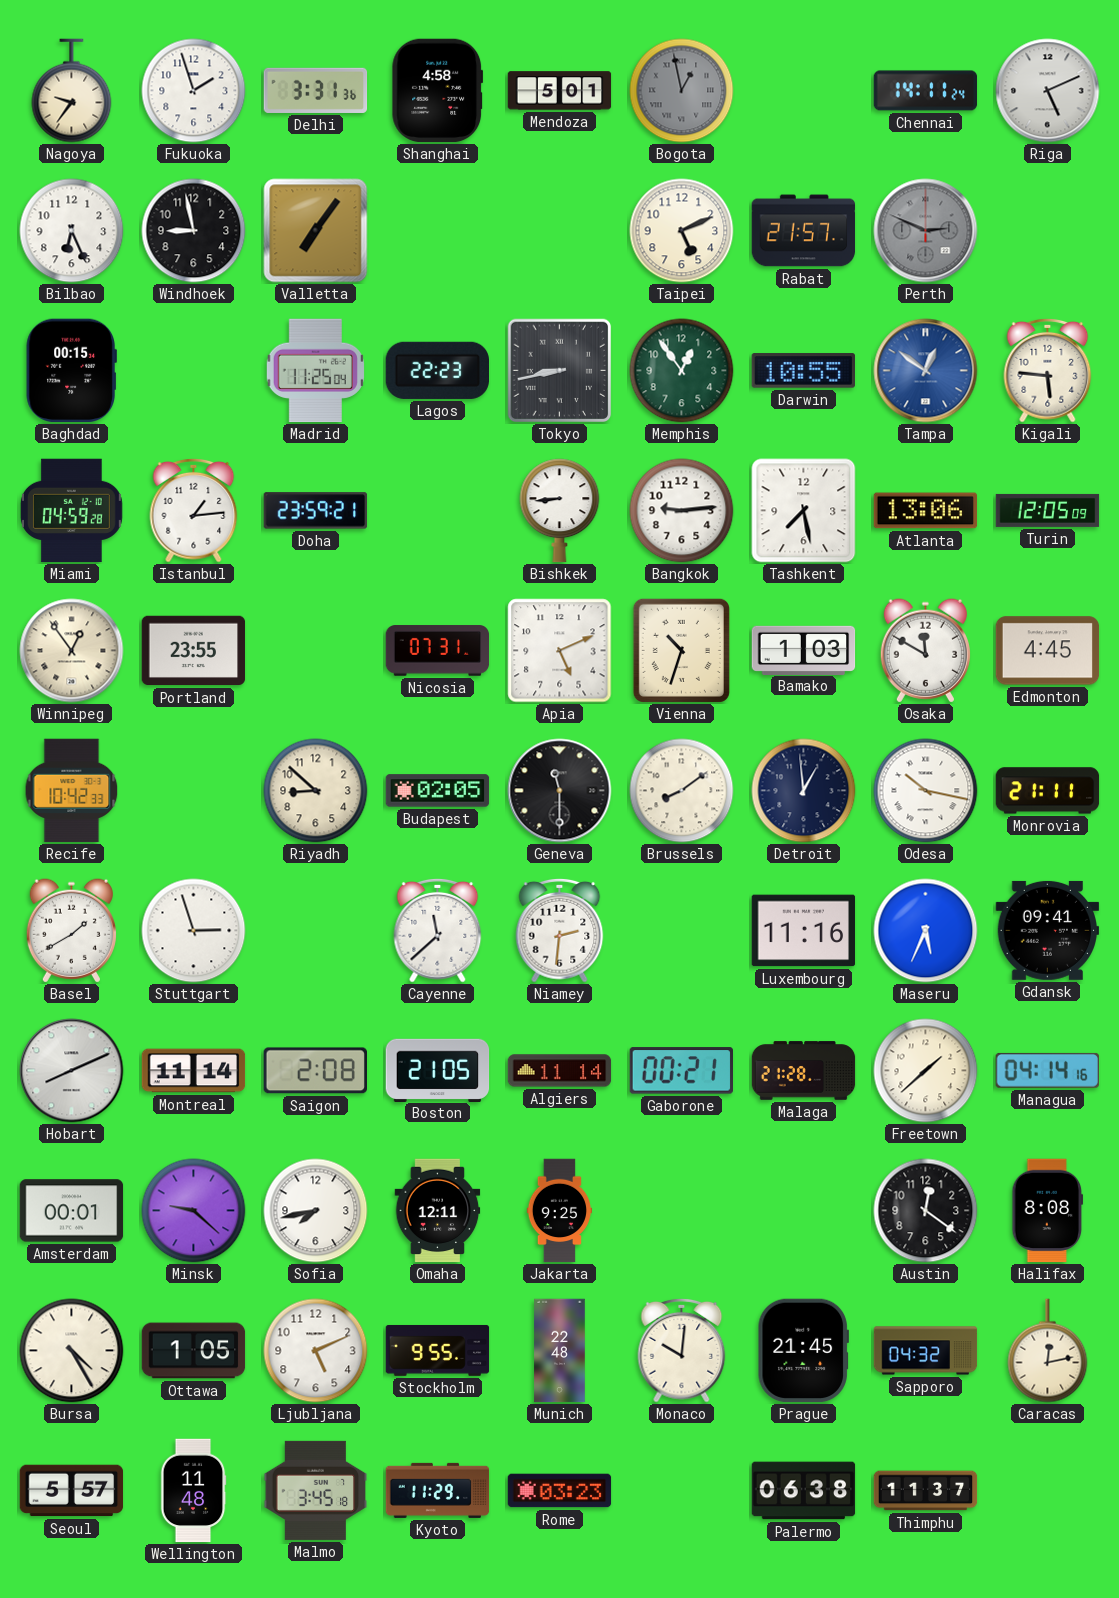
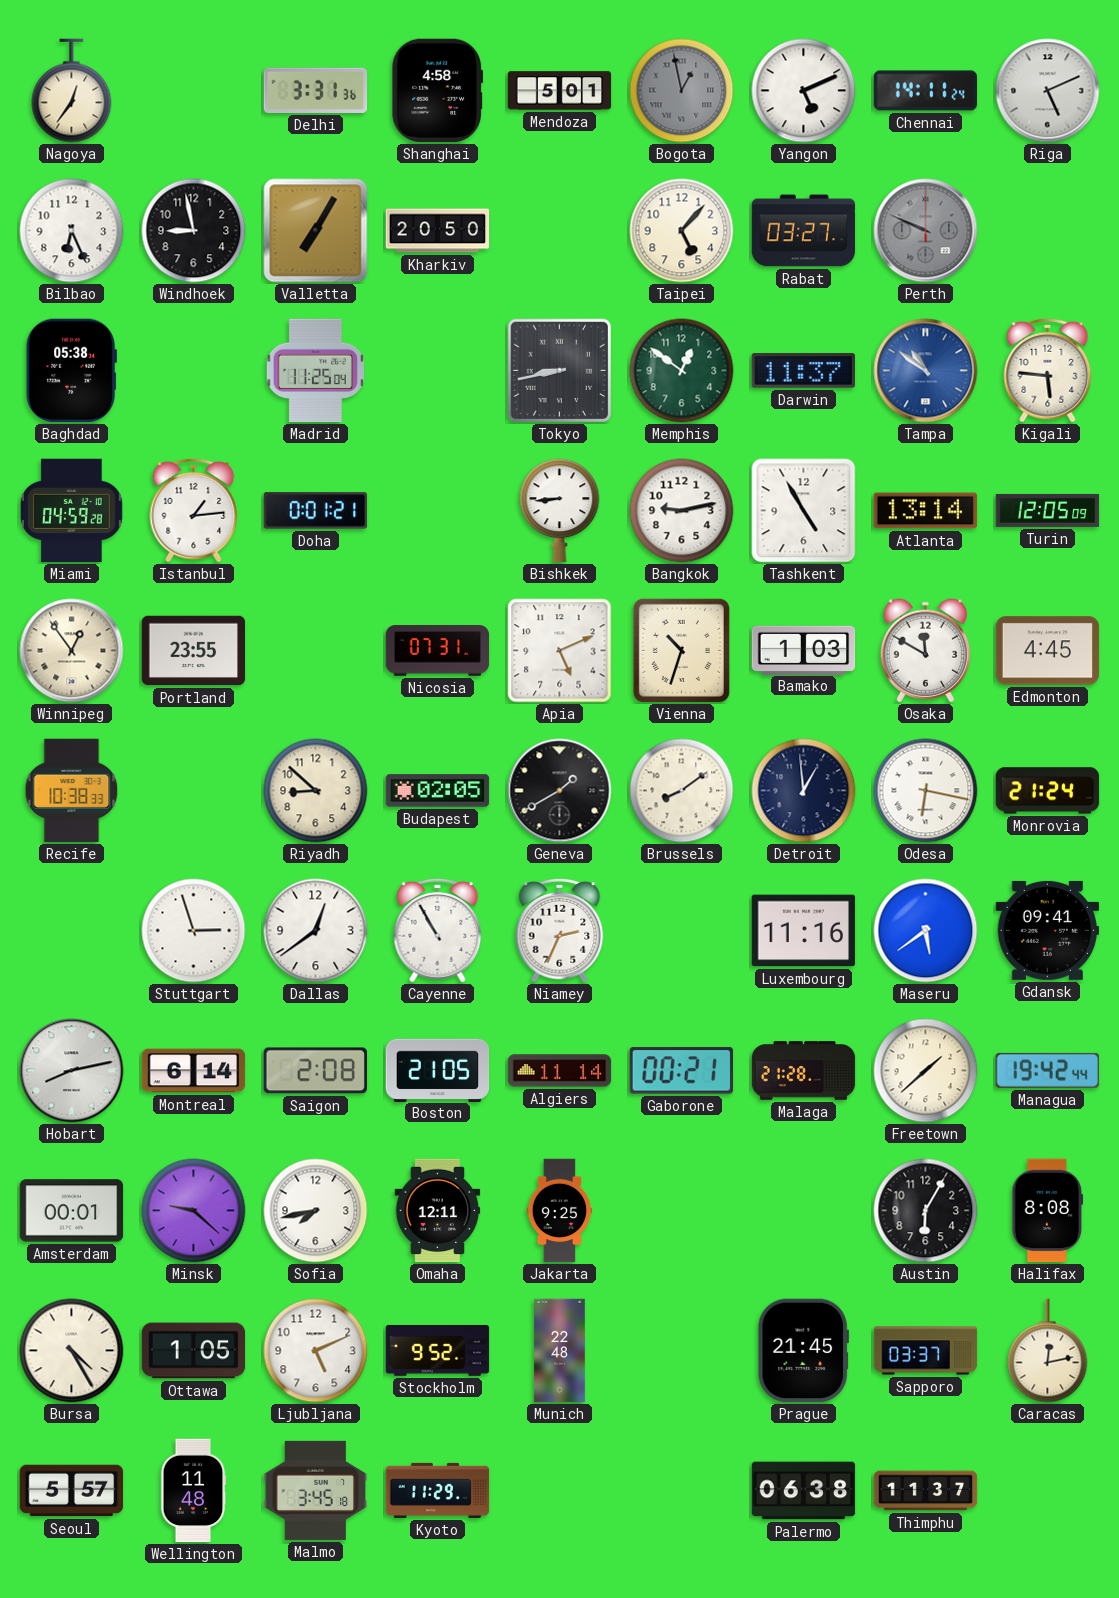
Nagoya: 9:36 -> 12:36 (72, 91)
Fukuoka: 1:57 -> none (194, 91)
Yangon: none -> 5:11 (804, 91)
Valletta: 7:06 -> 7:05 (316, 231)
Kharkiv: none -> 20:50 (438, 231)
Taipei: 5:11 -> 5:07 (682, 231)
Rabat: 21:57 -> 03:27 (804, 231)
Perth: 2:49 -> 9:49 (926, 231)
Baghdad: 00:15 -> 05:38 (71, 371)
Lagos: 22:23 -> none (437, 370)
Memphis: 12:54 -> 12:51 (682, 371)
Darwin: 10:55 -> 11:37 (803, 371)
Tampa: 12:51 -> 10:51 (926, 371)
Doha: 23:59 -> 0:01 (316, 511)
Bangkok: 9:14 -> 9:13 (682, 511)
Tashkent: 7:28 -> 4:55 (804, 511)
Atlanta: 13:06 -> 13:14 (926, 511)
Recife: 10:42 -> 10:38 (72, 791)
Geneva: 11:30 -> 1:40 (560, 791)
Odesa: 10:17 -> 6:17 (926, 791)
Monrovia: 21:11 -> 21:24 (1048, 791)
Basel: 1:40 -> none (71, 931)
Dallas: none -> 12:39 (316, 931)
Cayenne: 11:38 -> 10:55 (438, 930)
Niamey: 2:31 -> 2:34 (560, 930)
Maseru: 5:34 -> 5:39 (926, 931)
Hobart: 8:11 -> 8:13 (72, 1071)
Montreal: 11:14 -> 6:14 (194, 1071)
Managua: 04:14 -> 19:42 (1047, 1070)
Austin: 12:21 -> 6:05 (926, 1211)
Stockholm: 9:55 -> 9:52 (438, 1350)
Monaco: 10:01 -> none (682, 1350)
Sapporo: 04:32 -> 03:37 (926, 1351)
Rome: 03:23 -> none (560, 1491)
